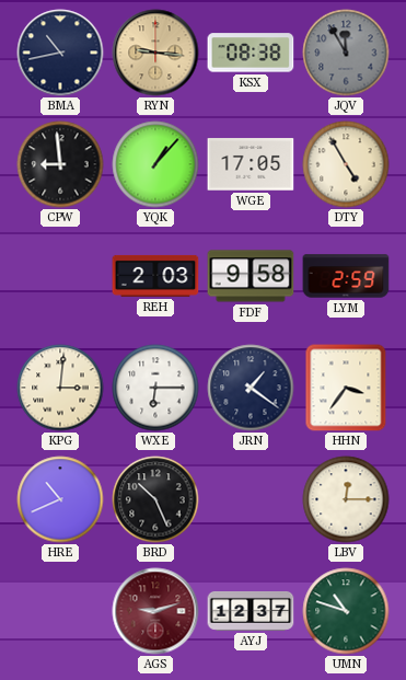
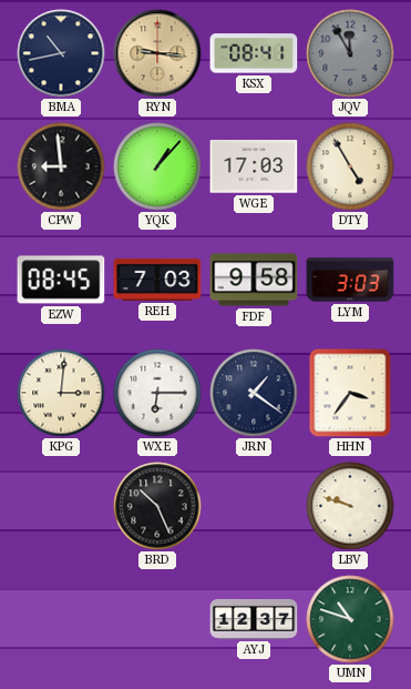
KSX: 08:38 -> 08:41 (254, 53)
WGE: 17:05 -> 17:03 (254, 166)
EZW: none -> 08:45 (61, 280)
REH: 2:03 -> 7:03 (157, 280)
LYM: 2:59 -> 3:03 (350, 280)
HRE: 10:41 -> none (60, 499)
LBV: 12:15 -> 9:48 (350, 506)
AGS: 9:12 -> none (155, 611)
